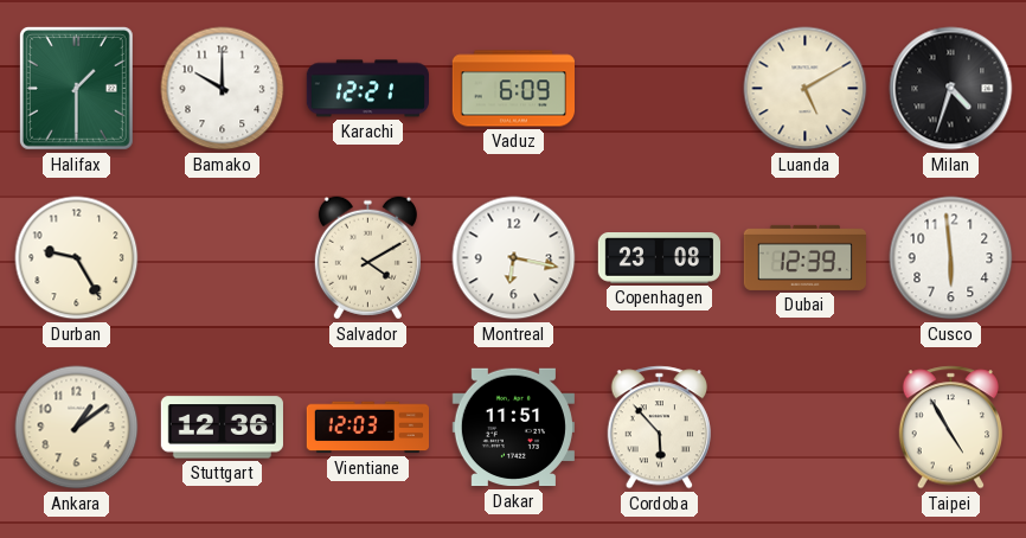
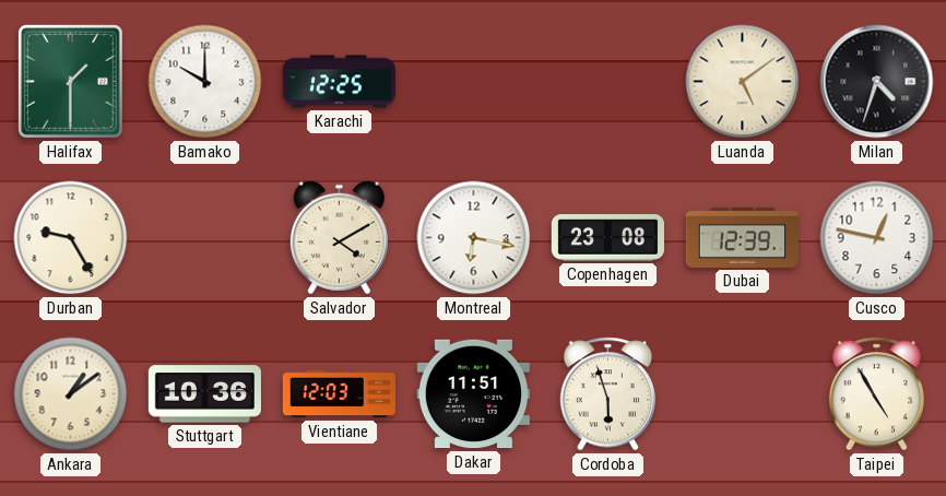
Karachi: 12:21 -> 12:25 (339, 82)
Vaduz: 6:09 -> none (513, 89)
Luanda: 5:10 -> 5:09 (743, 82)
Cusco: 5:59 -> 12:47 (877, 238)
Stuttgart: 12:36 -> 10:36 (204, 394)
Cordoba: 5:53 -> 5:57 (607, 394)
